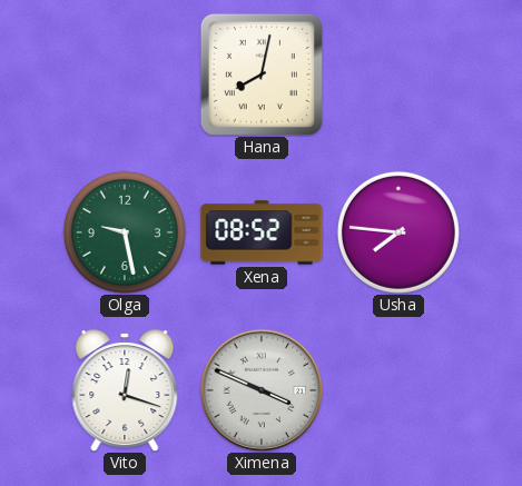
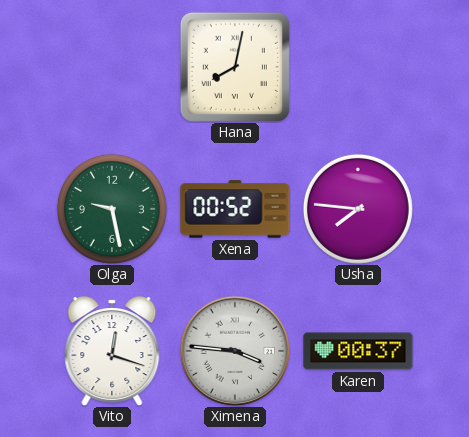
Xena: 08:52 -> 00:52 (235, 209)
Ximena: 3:49 -> 3:46 (235, 351)
Karen: none -> 00:37 (358, 351)
